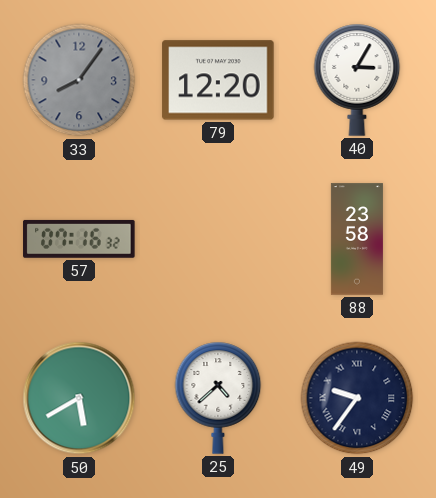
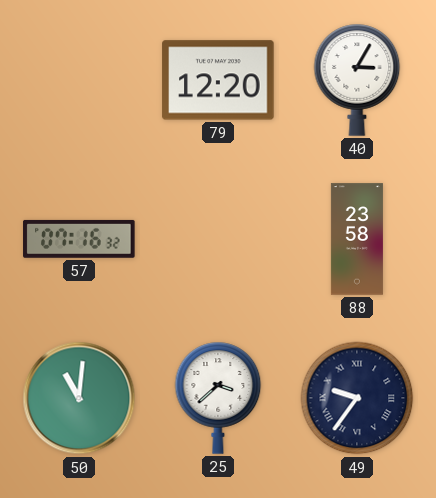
33: 8:06 -> none (79, 80)
50: 5:40 -> 11:01 (79, 398)
25: 4:38 -> 3:38 (218, 398)
